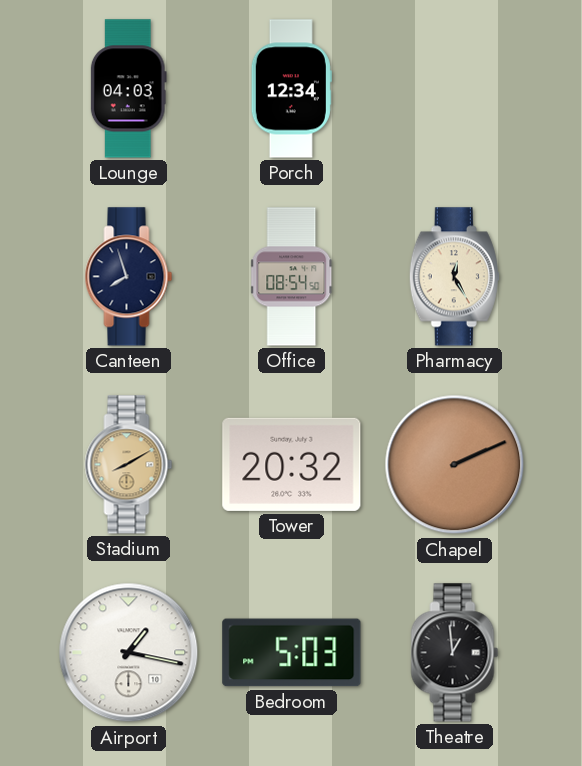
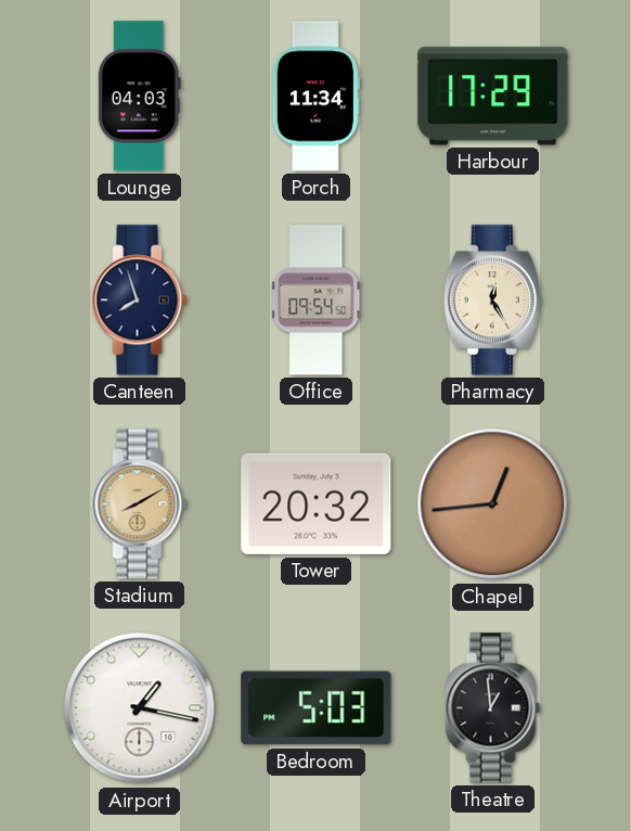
Porch: 12:34 -> 11:34 (315, 97)
Harbour: none -> 17:29 (493, 97)
Office: 08:54 -> 09:54 (317, 301)
Chapel: 2:11 -> 12:44 (493, 504)
